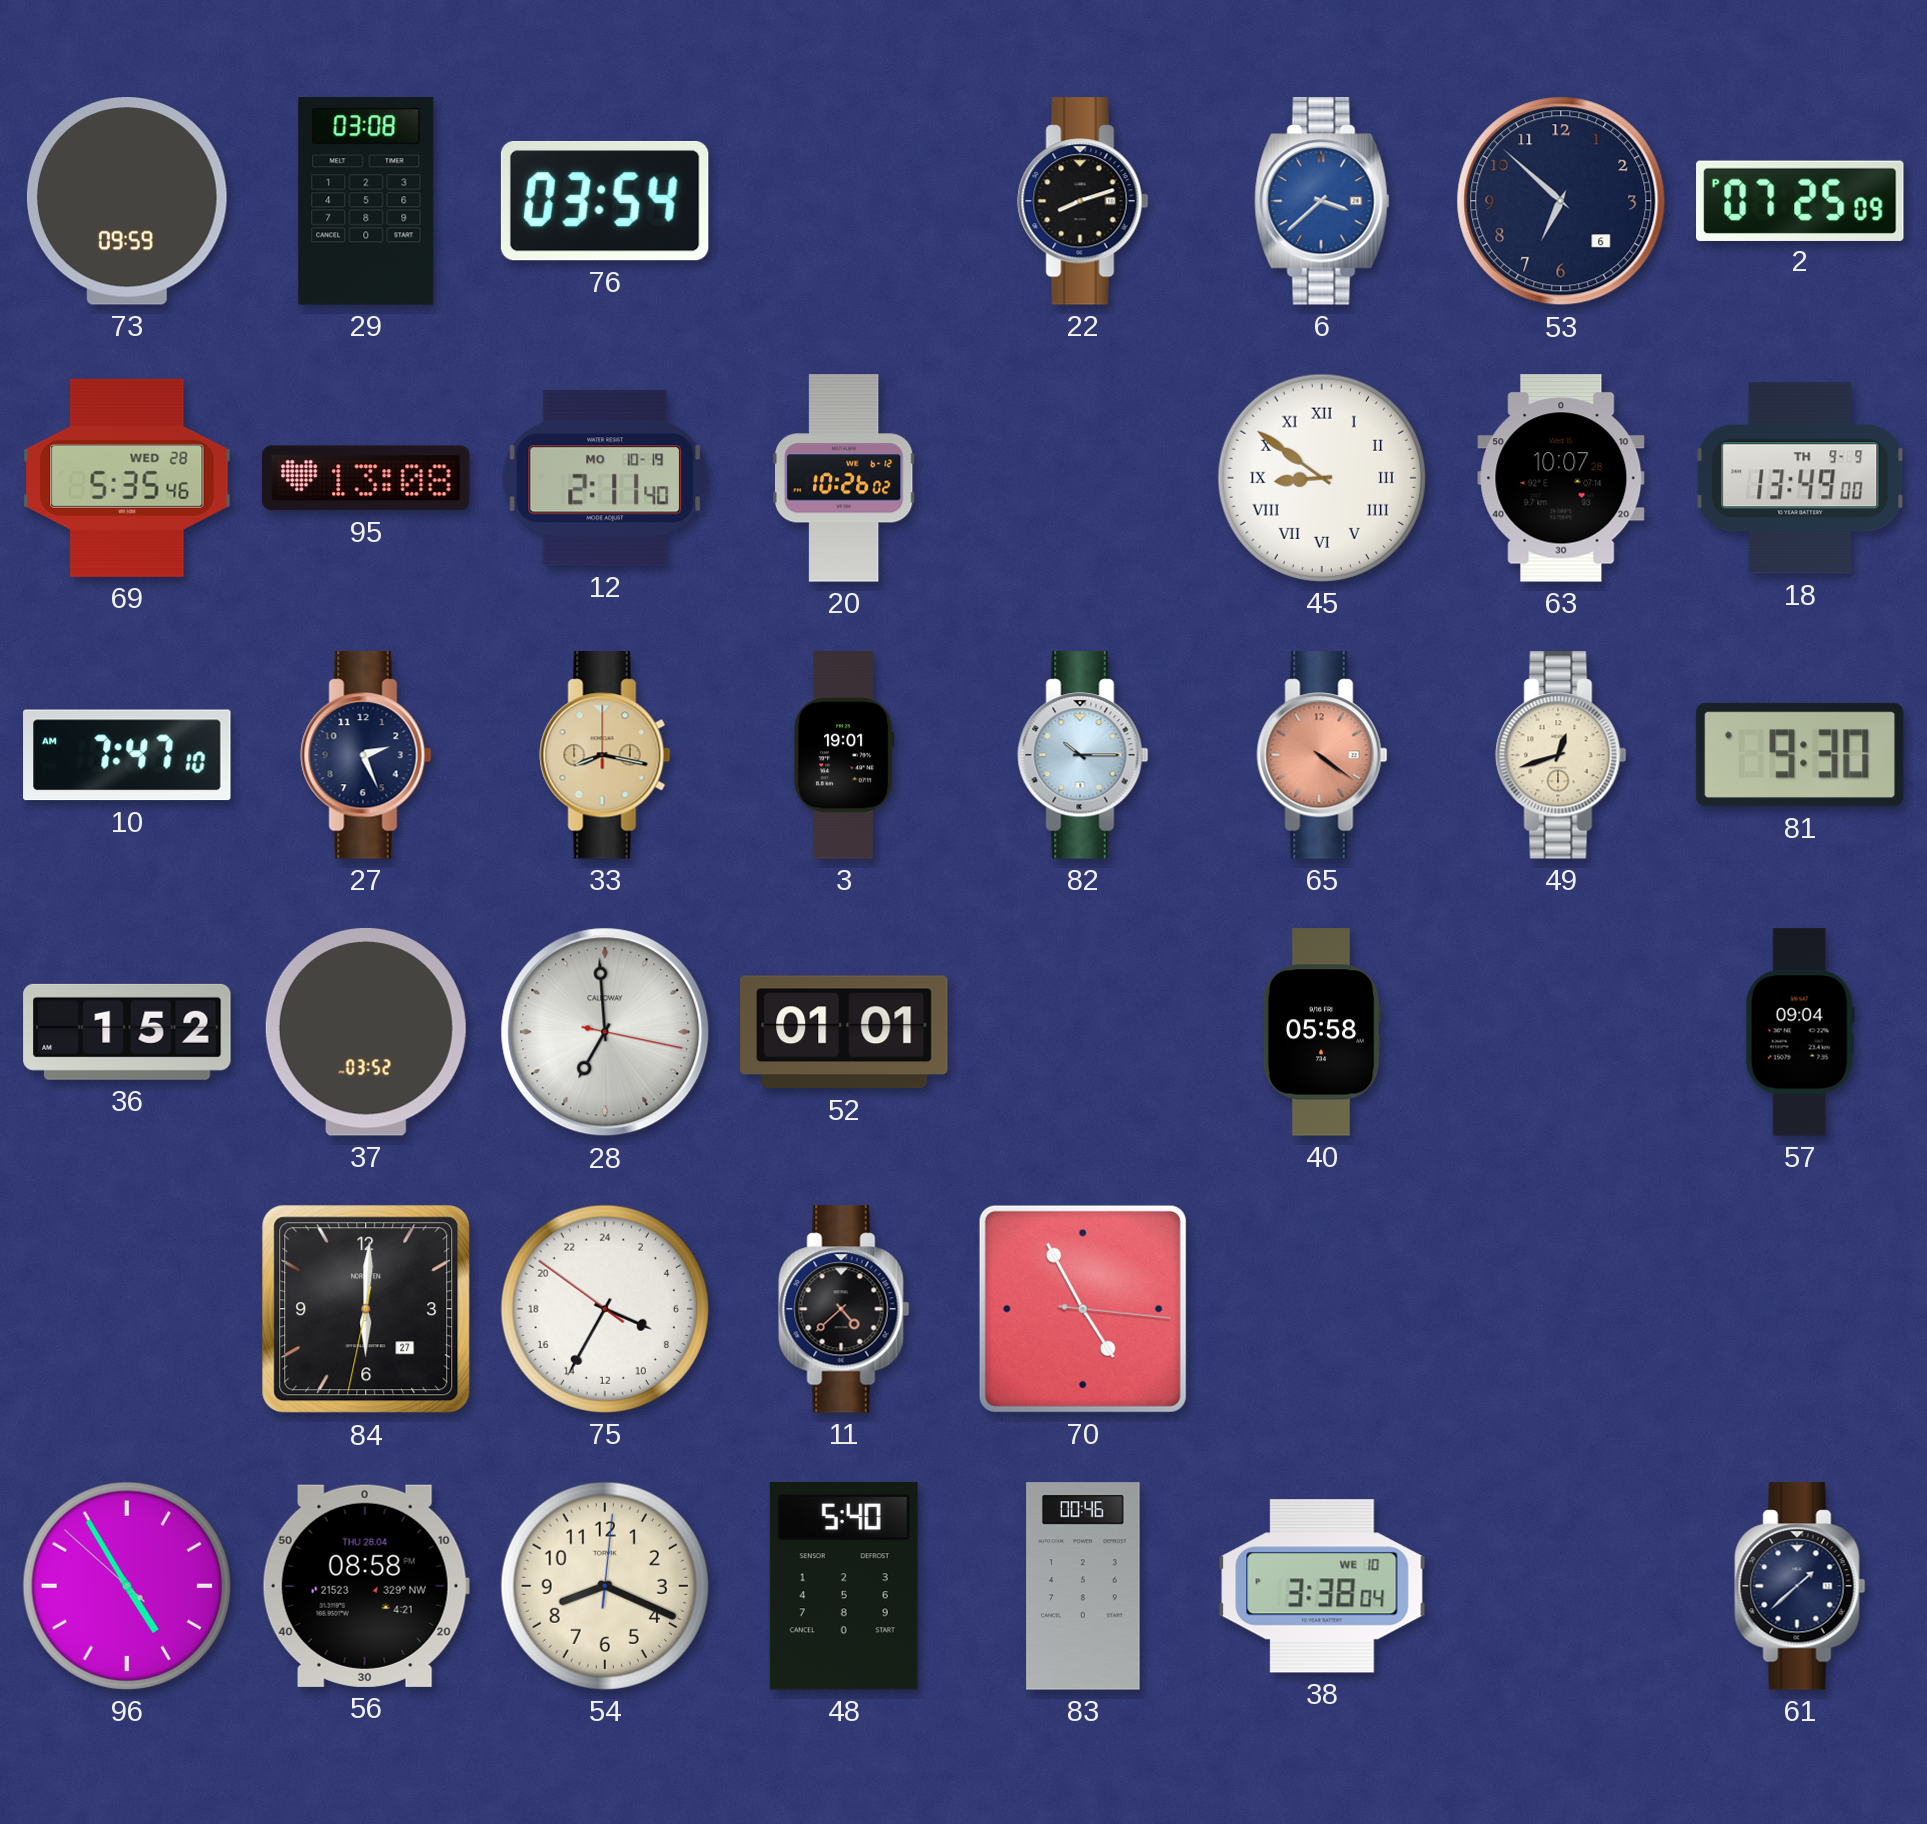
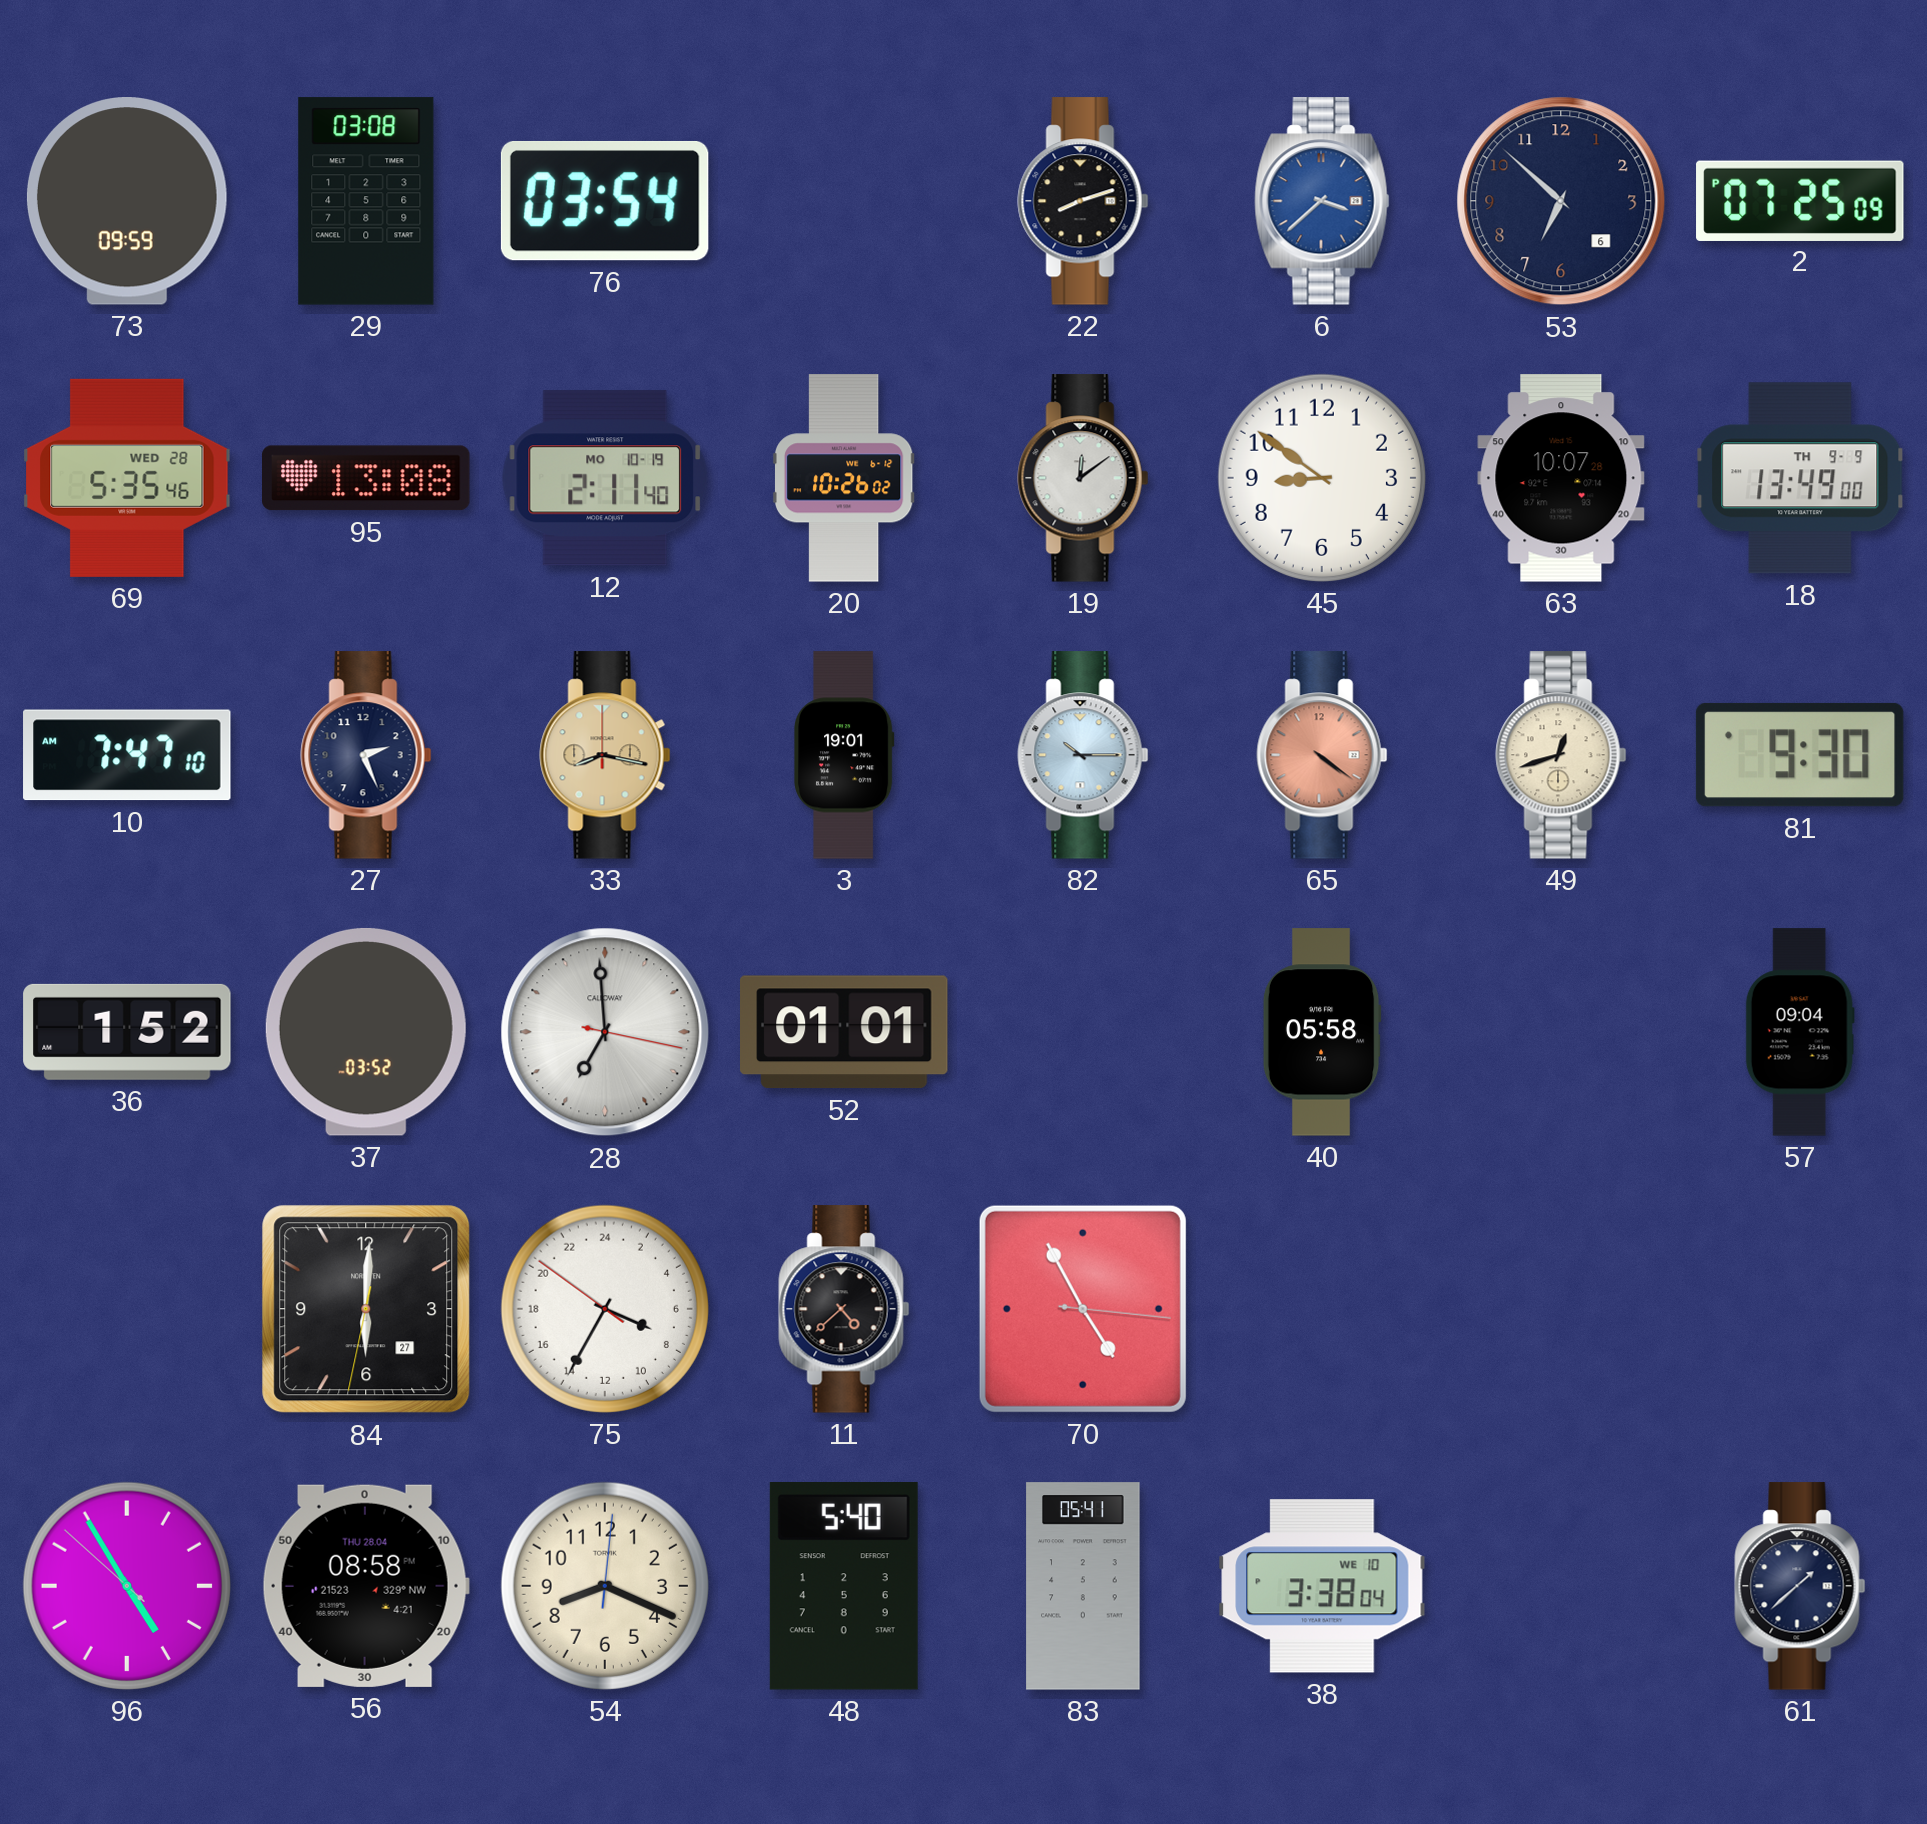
19: none -> 12:09 (1083, 478)
45 numerals: Roman -> Arabic (1322, 478)
83: 00:46 -> 05:41 (1083, 1586)
